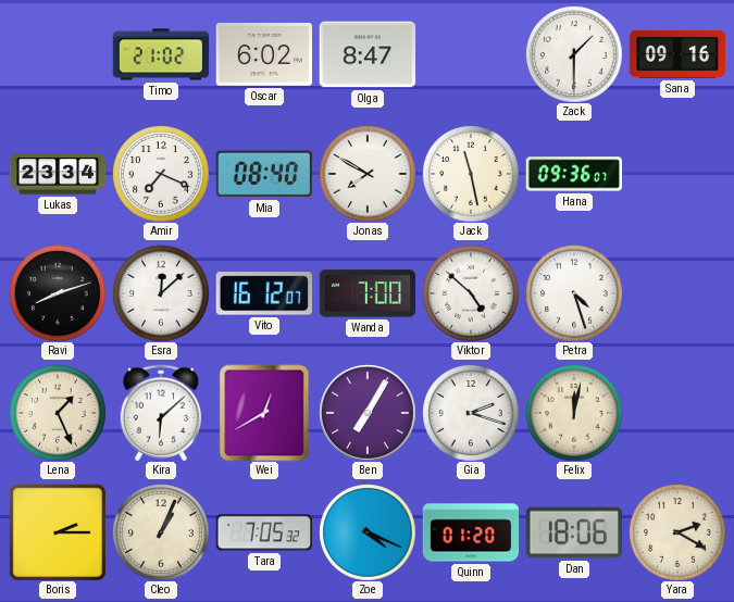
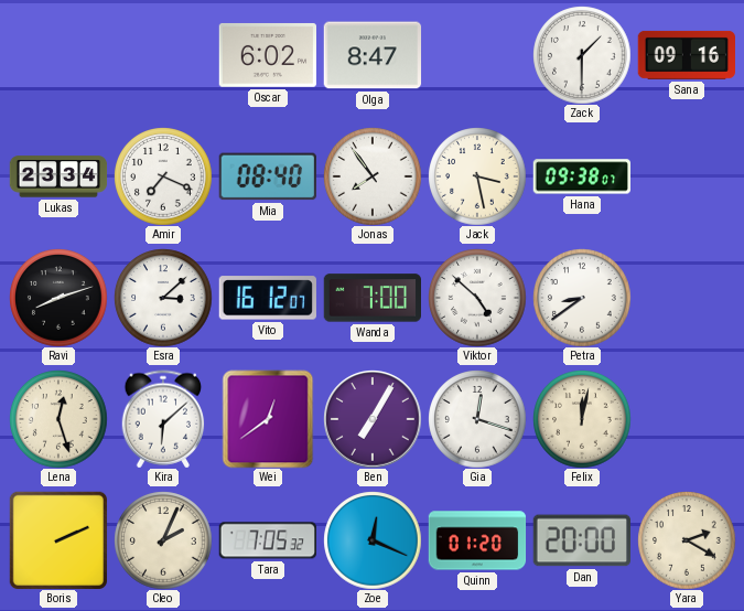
Timo: 21:02 -> none (161, 54)
Jonas: 7:50 -> 7:54 (373, 176)
Jack: 11:28 -> 3:28 (477, 176)
Hana: 09:36 -> 09:38 (581, 176)
Esra: 12:08 -> 3:08 (163, 298)
Petra: 4:27 -> 8:39 (582, 298)
Lena: 1:26 -> 12:27 (58, 419)
Wei: 12:40 -> 12:39 (268, 419)
Gia: 2:18 -> 12:18 (477, 419)
Boris: 2:15 -> 2:11 (58, 540)
Cleo: 1:04 -> 2:04 (163, 540)
Zoe: 4:19 -> 12:19 (373, 540)
Dan: 18:06 -> 20:00 (581, 540)
